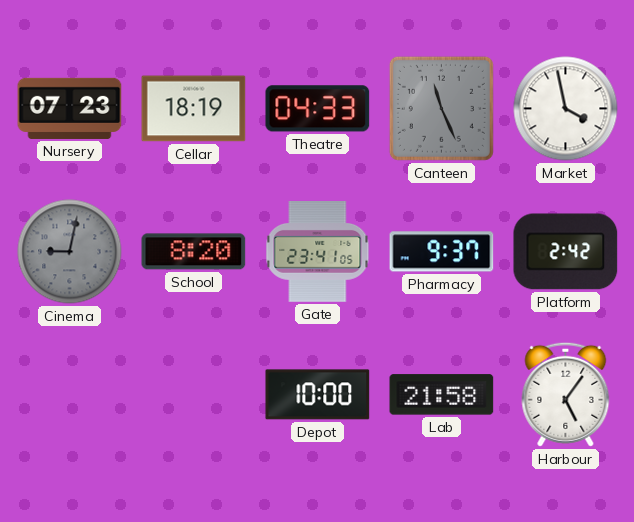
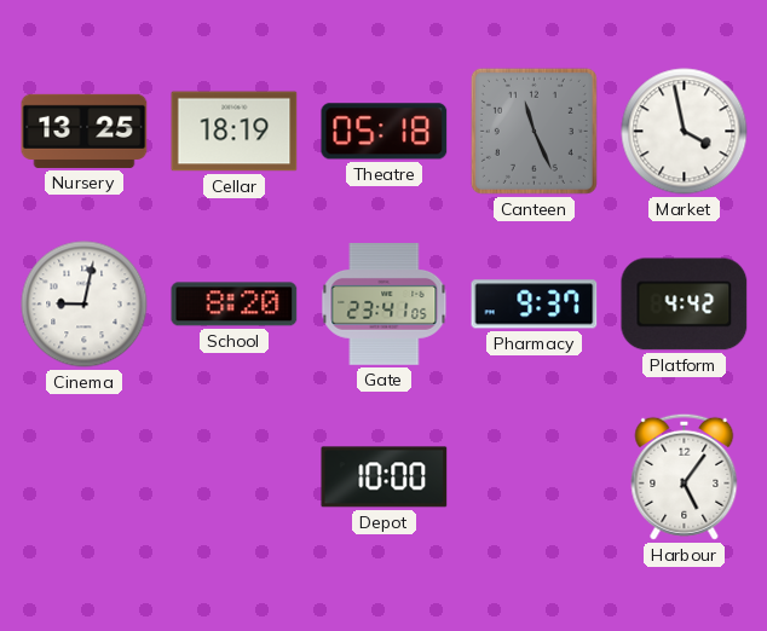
Nursery: 07:23 -> 13:25 (85, 131)
Theatre: 04:33 -> 05:18 (385, 132)
Cinema dial: grey -> white (85, 305)
Platform: 2:42 -> 4:42 (685, 305)
Lab: 21:58 -> none (442, 395)
